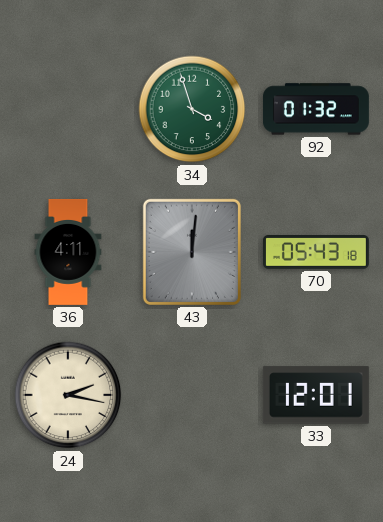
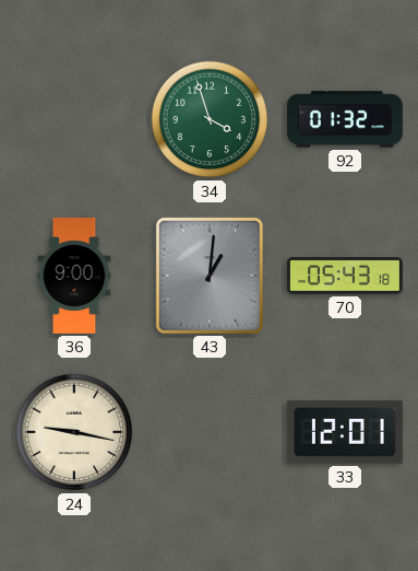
36: 4:11 -> 9:00 (74, 276)
43: 12:01 -> 1:01 (210, 276)
24: 2:17 -> 9:17 (74, 432)
